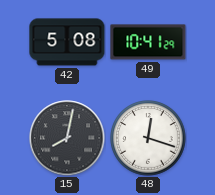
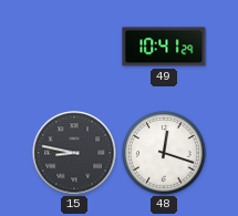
42: 5:08 -> none (67, 42)
15: 8:02 -> 8:47 (74, 153)
